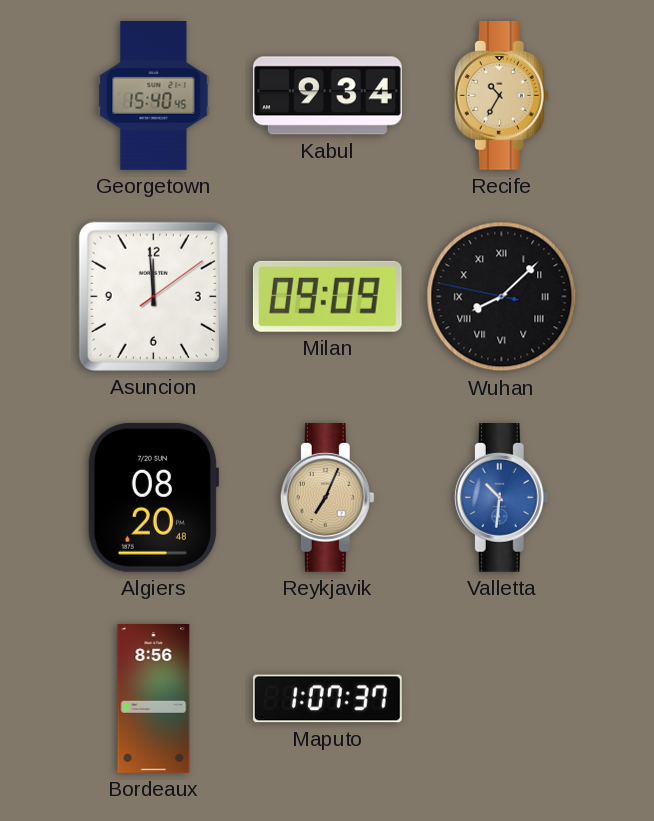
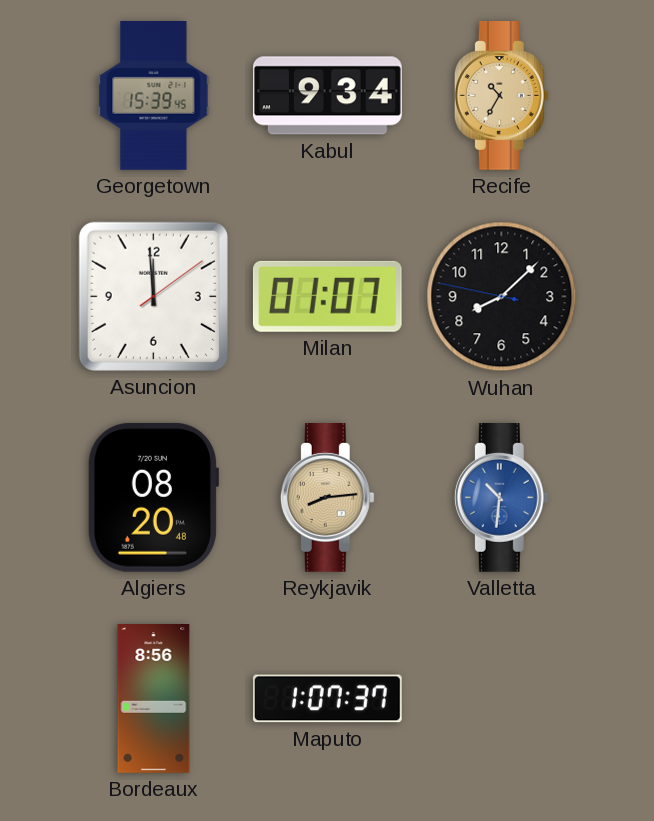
Georgetown: 15:40 -> 15:39 (154, 96)
Milan: 09:09 -> 01:07 (327, 296)
Wuhan numerals: Roman -> Arabic (502, 297)
Reykjavik: 7:04 -> 8:14 (327, 498)
